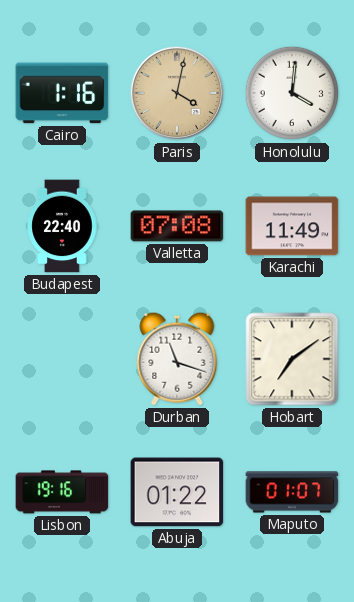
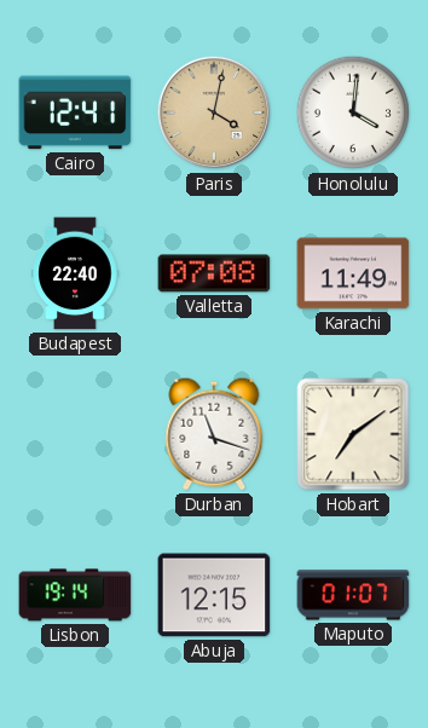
Cairo: 1:16 -> 12:41 (75, 112)
Lisbon: 19:16 -> 19:14 (75, 595)
Abuja: 01:22 -> 12:15 (214, 595)
